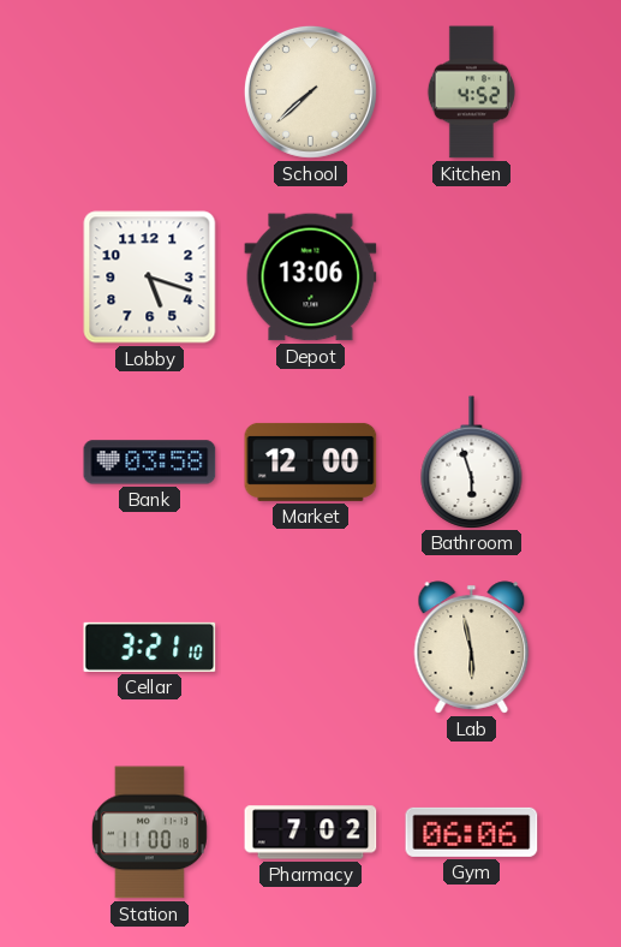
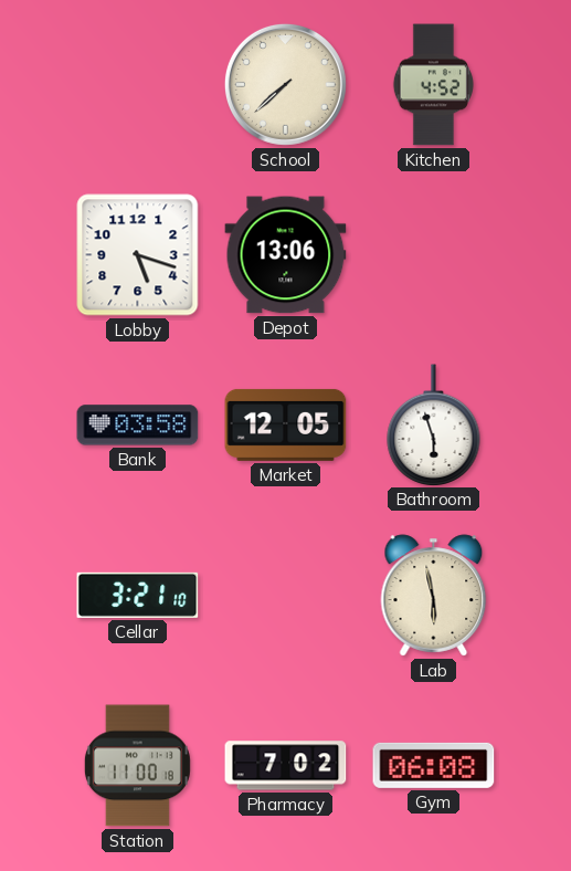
Market: 12:00 -> 12:05 (286, 424)
Gym: 06:06 -> 06:08 (434, 765)
